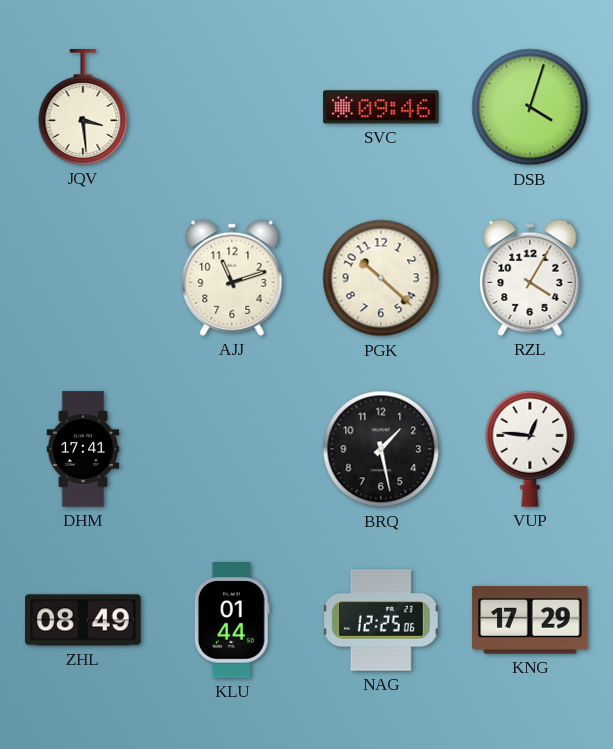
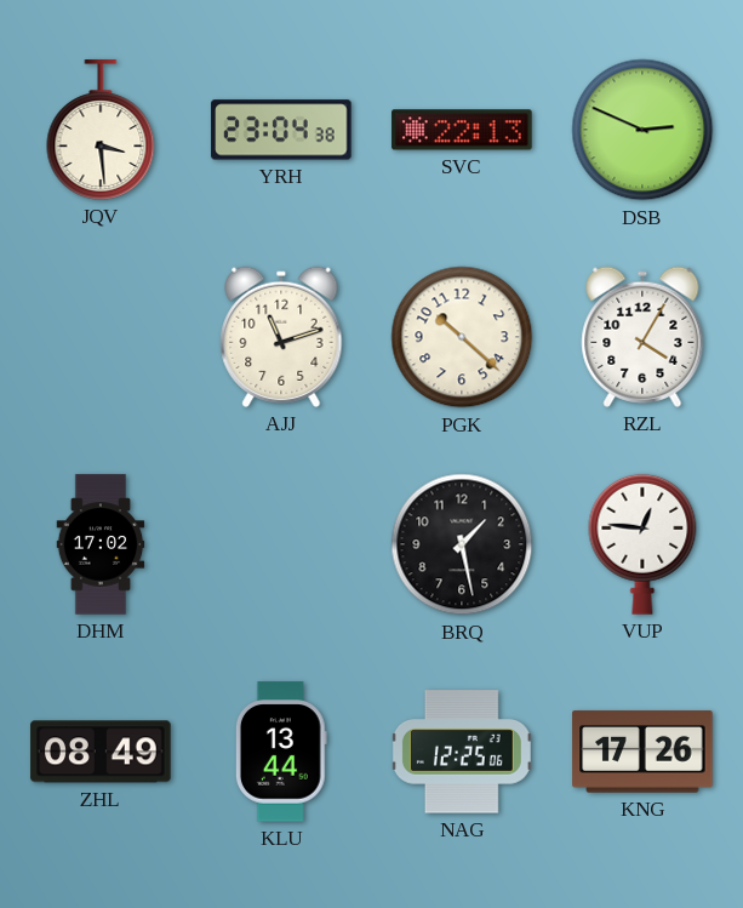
YRH: none -> 23:04 (281, 130)
SVC: 09:46 -> 22:13 (462, 130)
DSB: 4:03 -> 2:49 (642, 130)
DHM: 17:41 -> 17:02 (101, 544)
KLU: 01:44 -> 13:44 (281, 752)
KNG: 17:29 -> 17:26 (642, 752)
